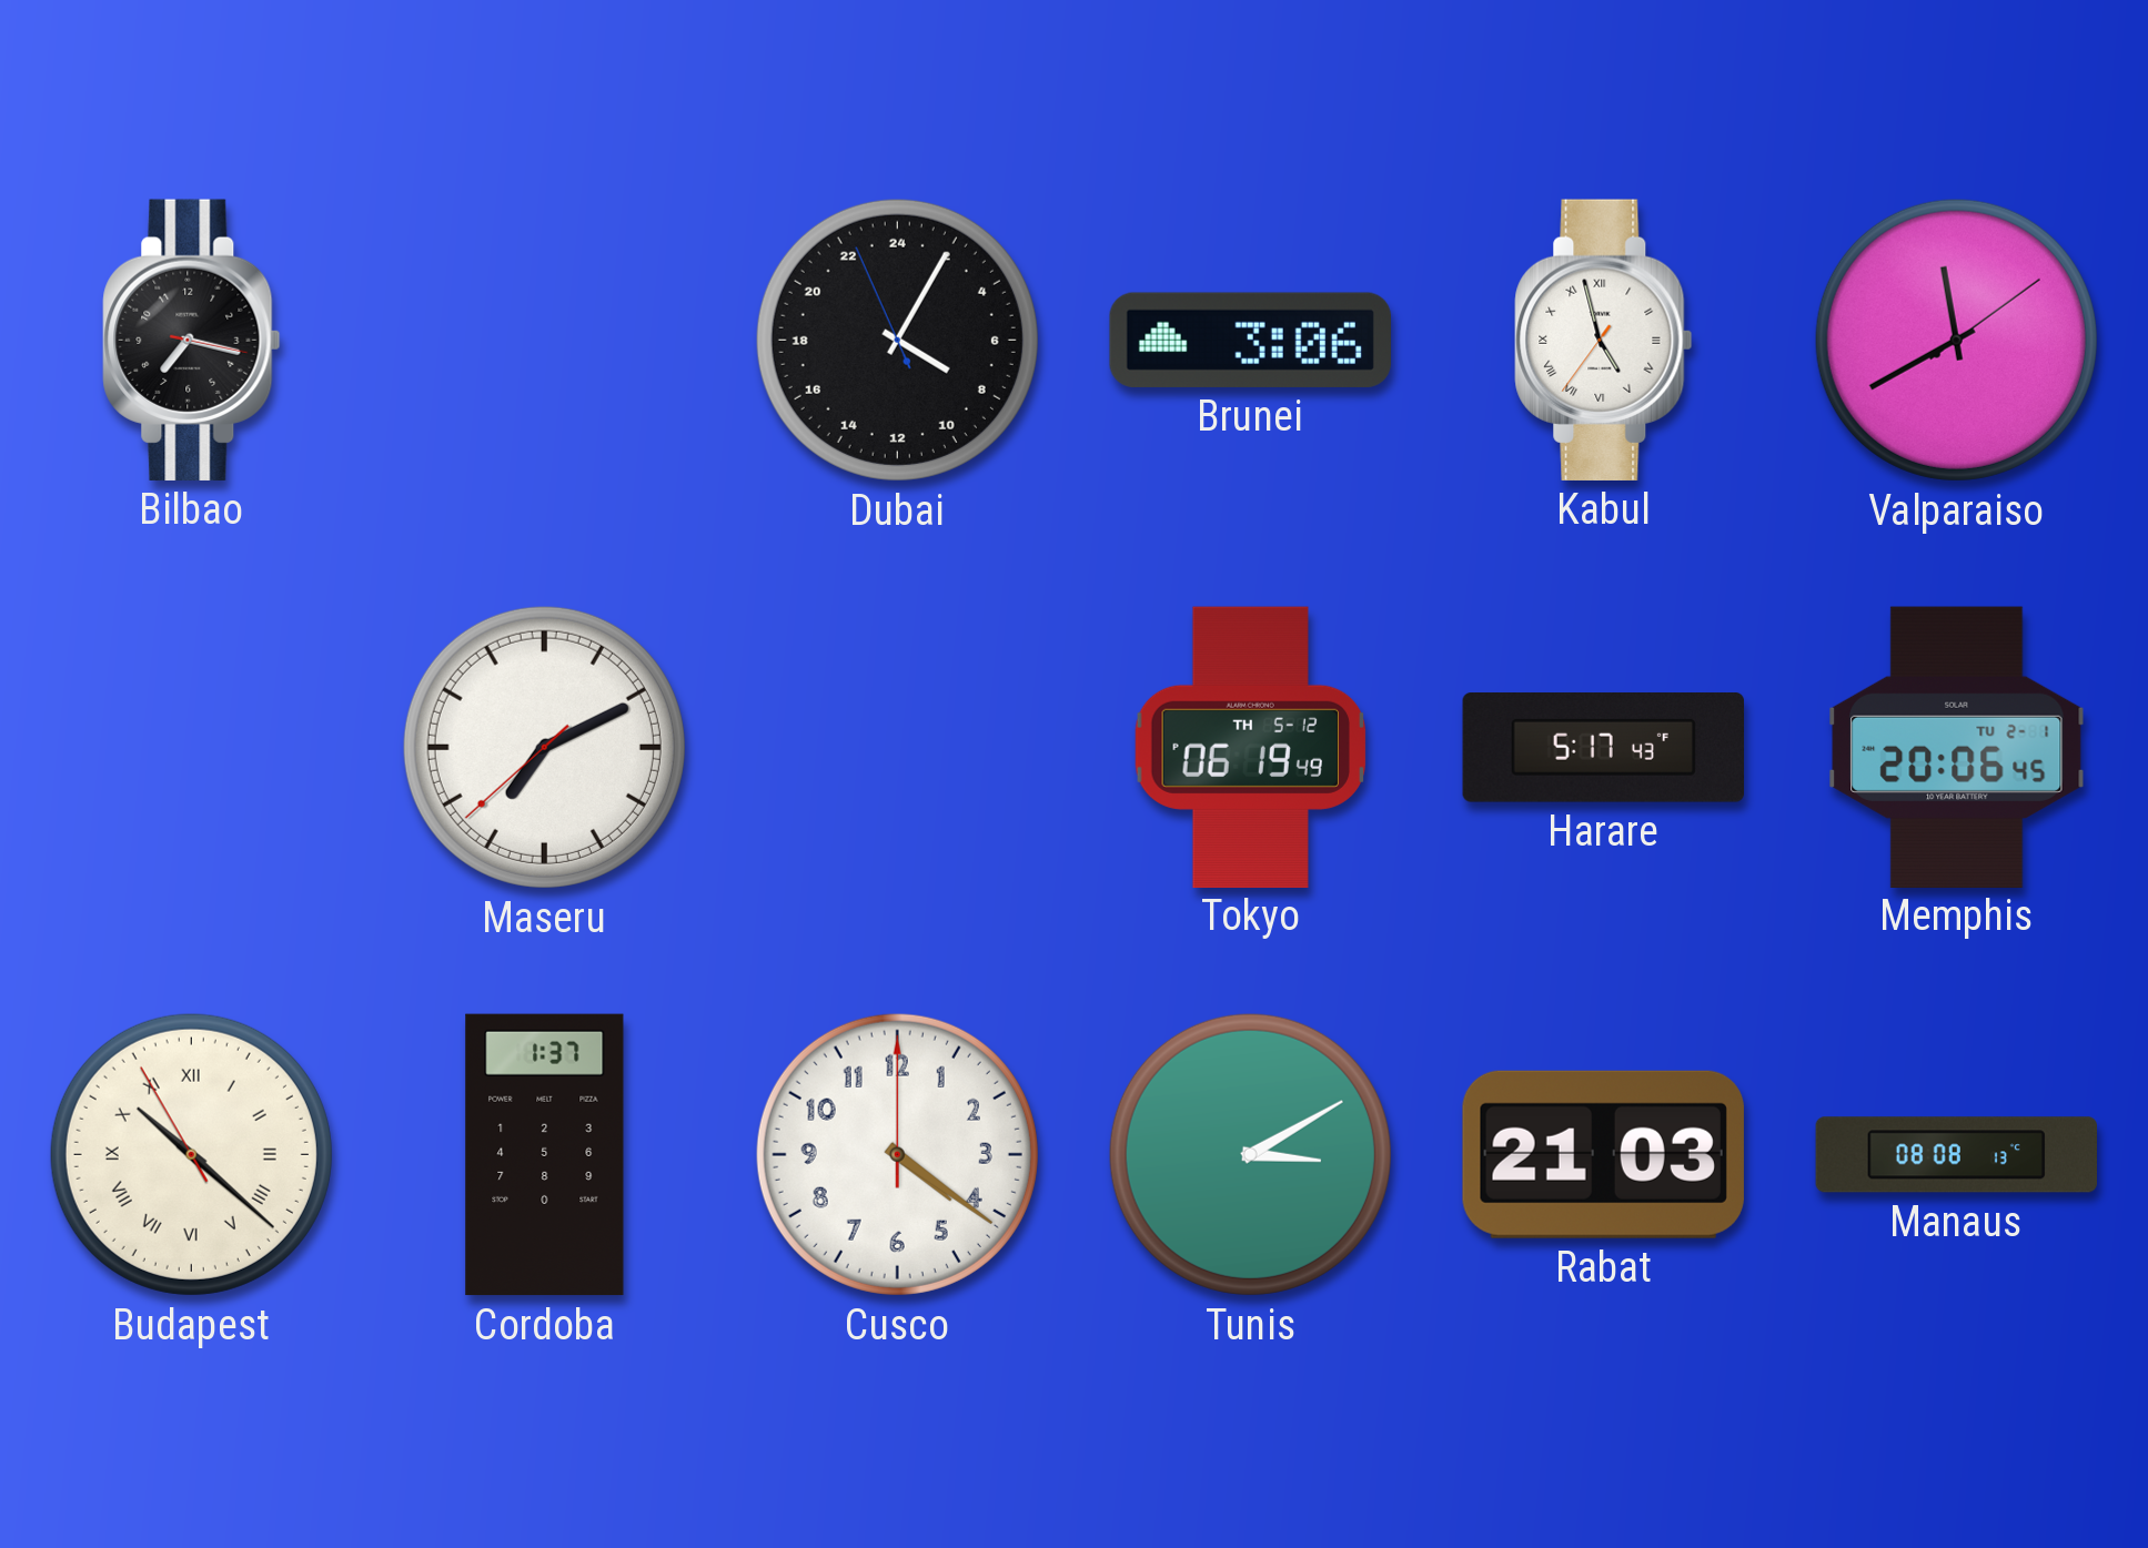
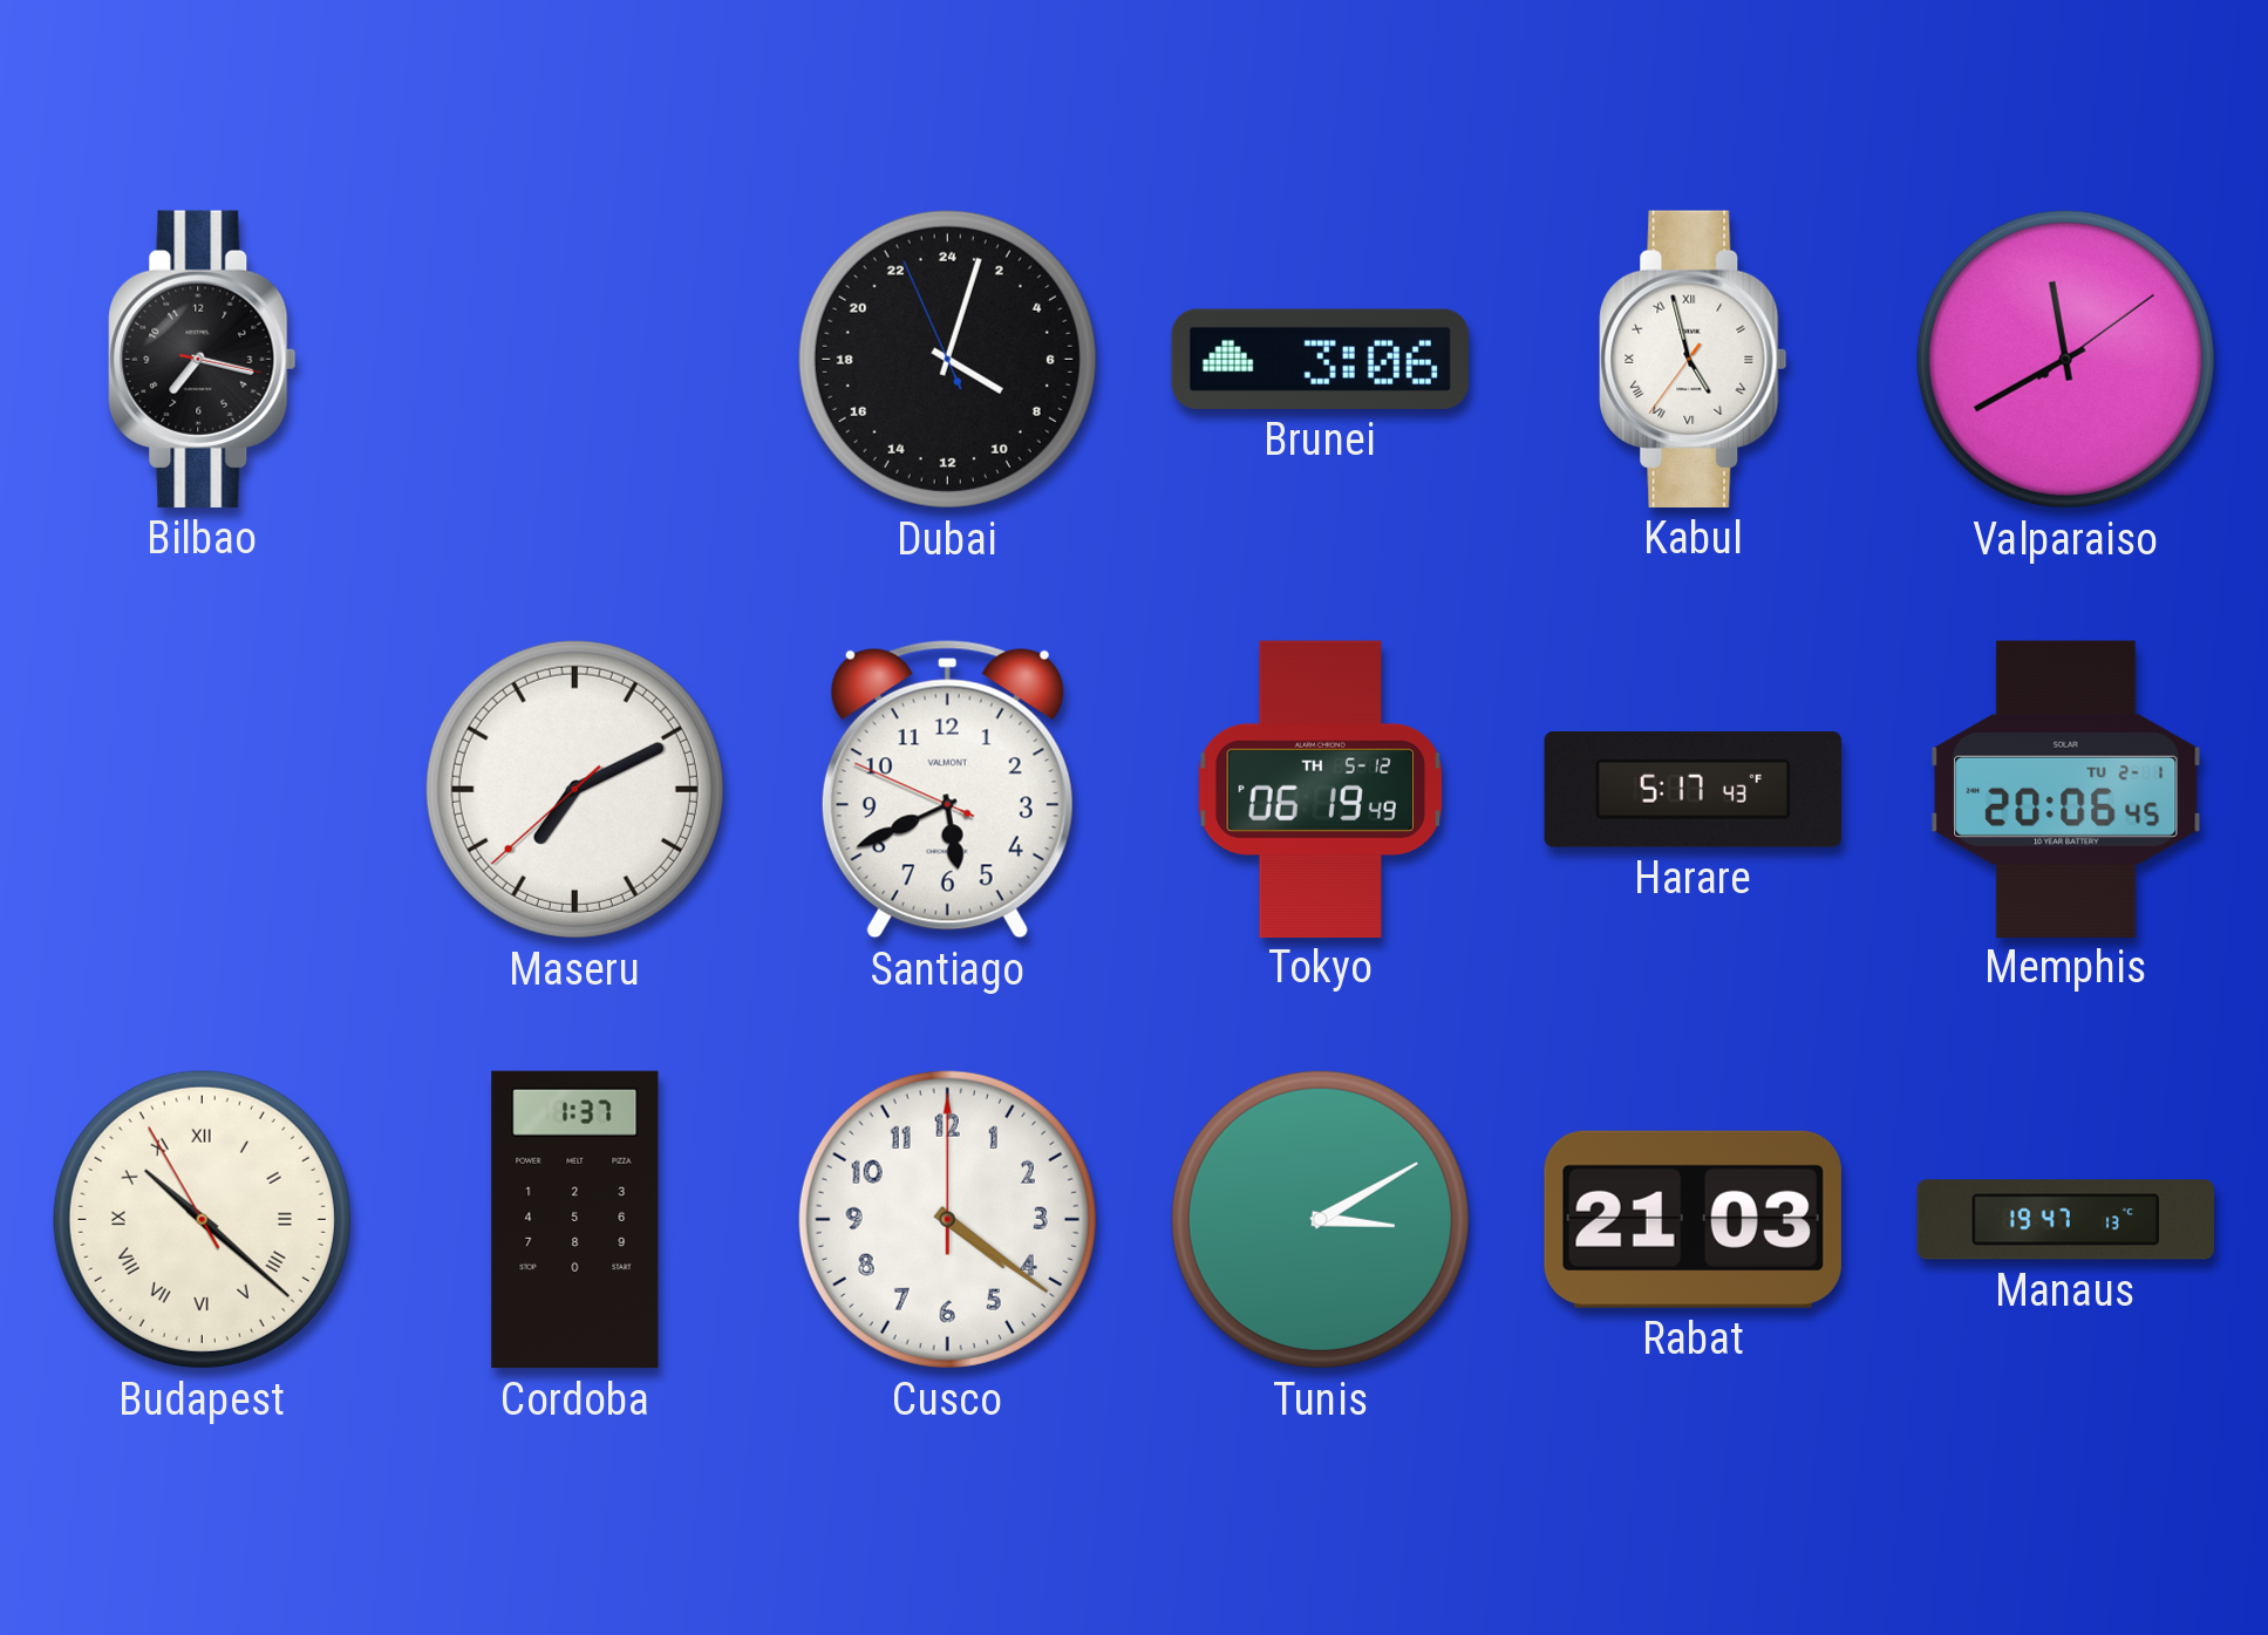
Dubai: 8:04 -> 8:02 (947, 359)
Santiago: none -> 5:40 (947, 790)
Manaus: 08:08 -> 19:47 (2065, 1220)
